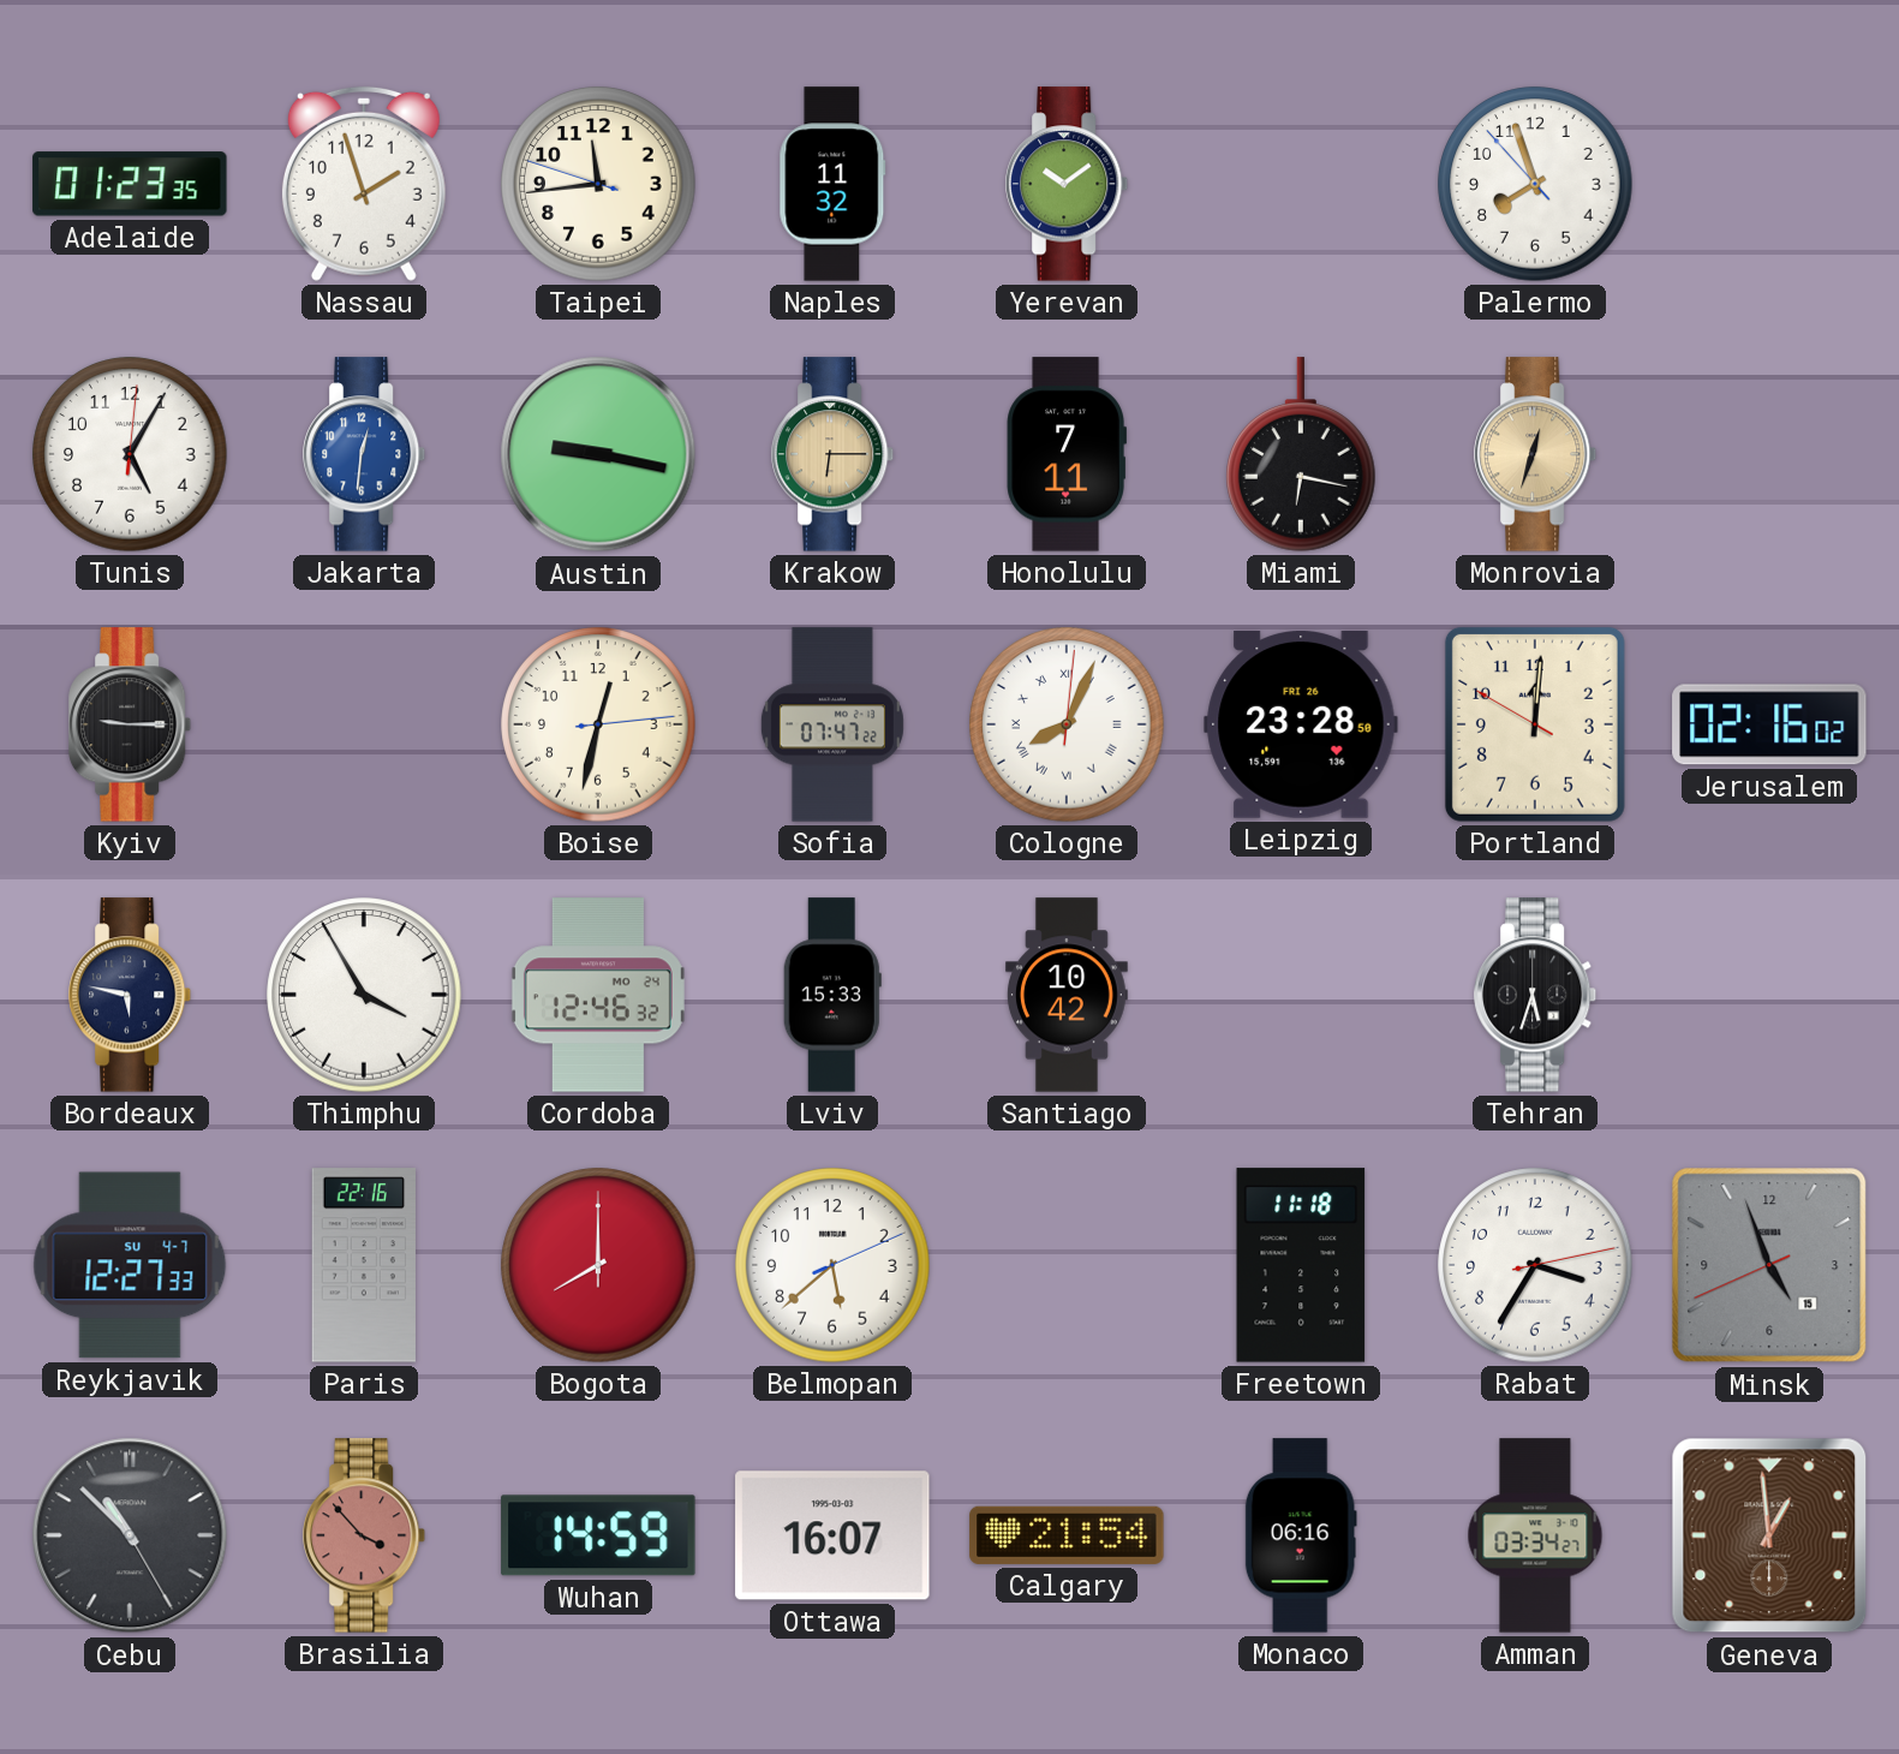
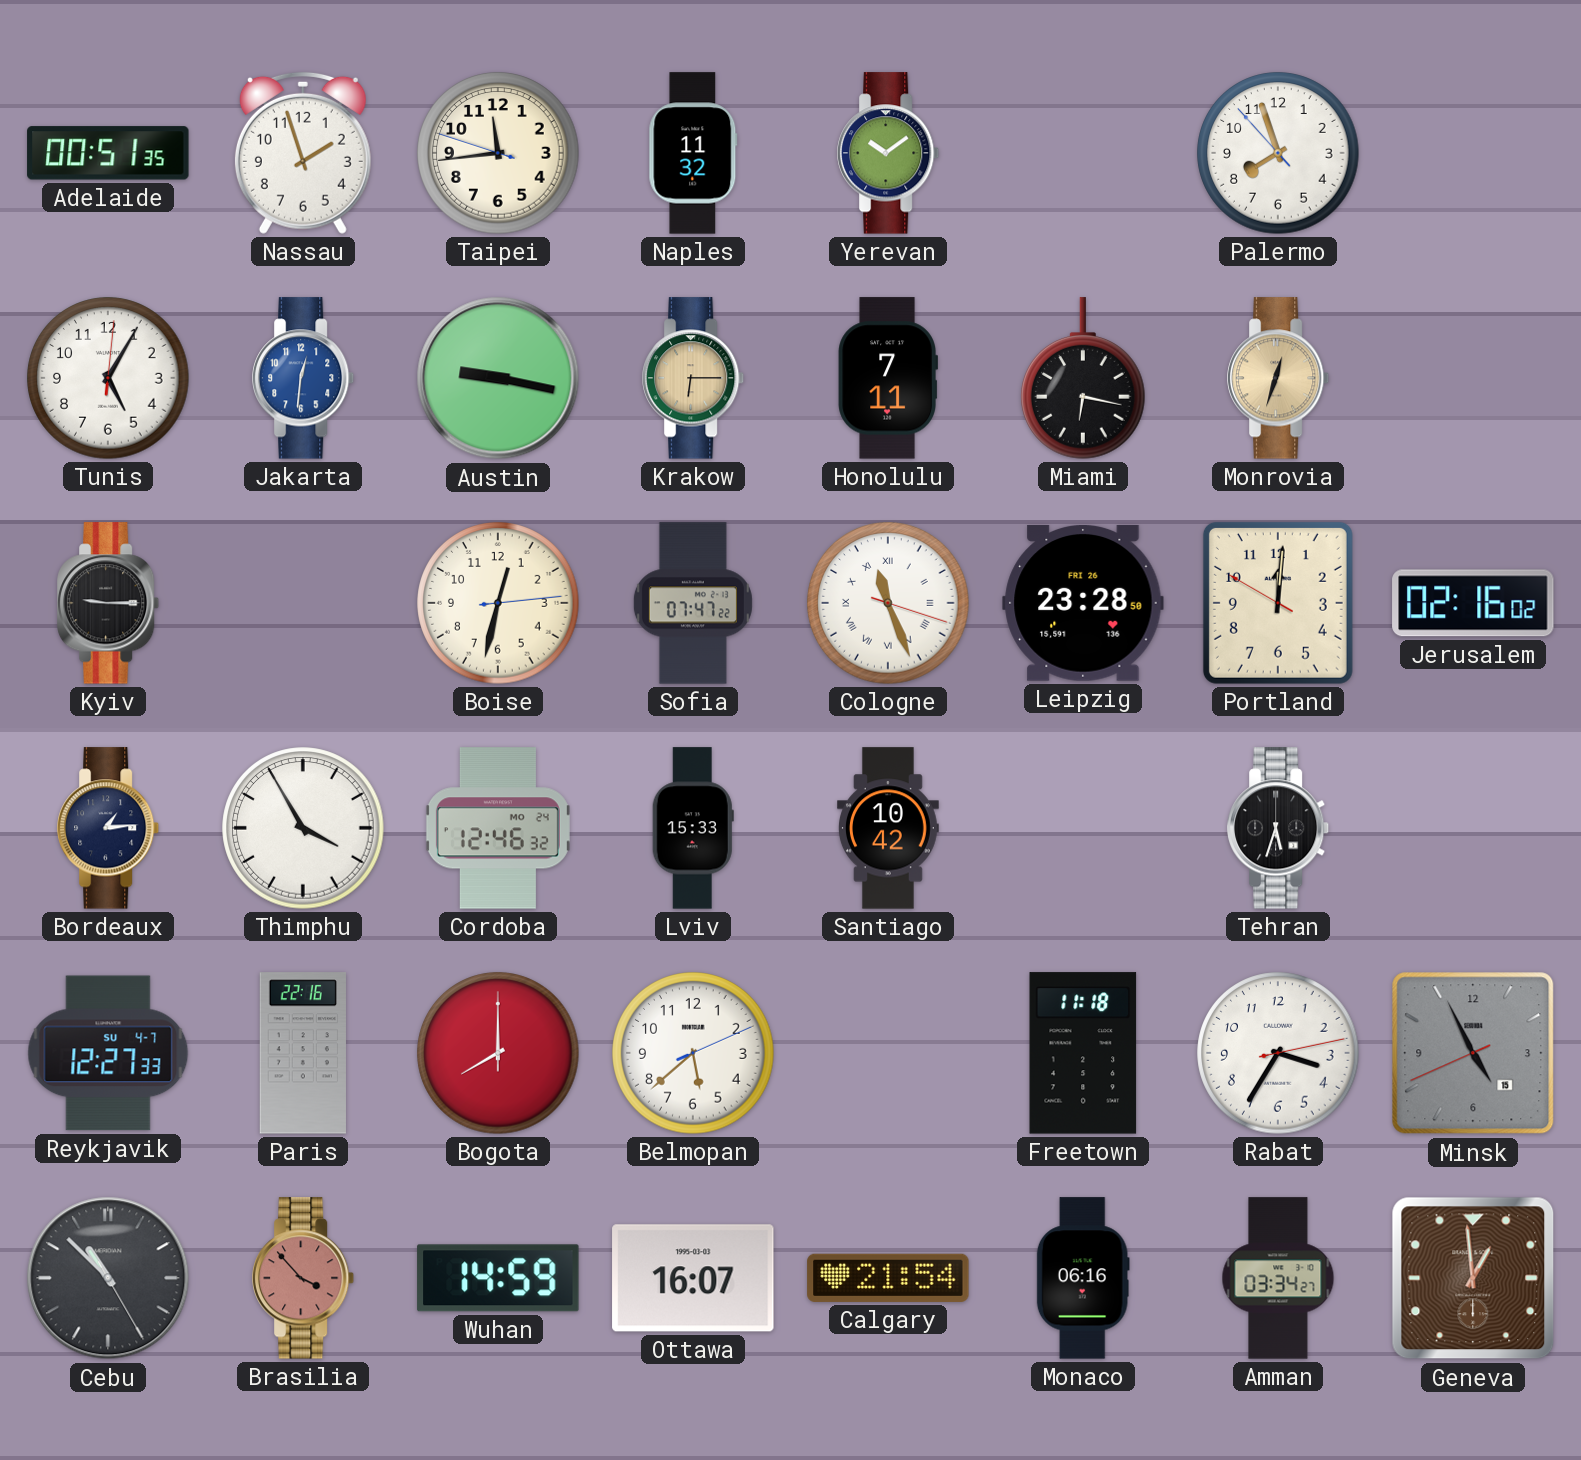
Adelaide: 01:23 -> 00:51 (108, 153)
Cologne: 8:04 -> 11:26 (888, 603)
Bordeaux: 5:47 -> 1:14 (109, 828)
Minsk: 4:56 -> 4:55 (1473, 1053)
